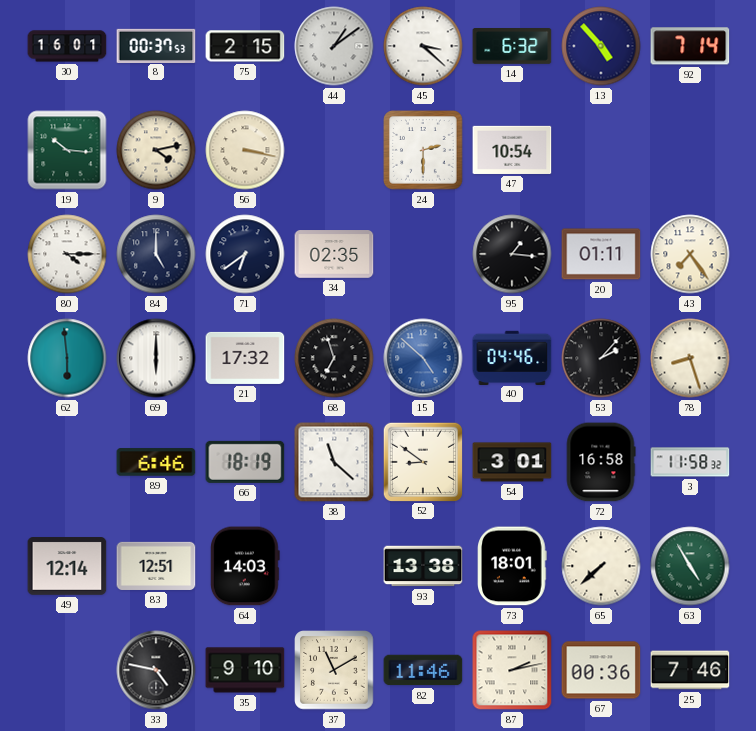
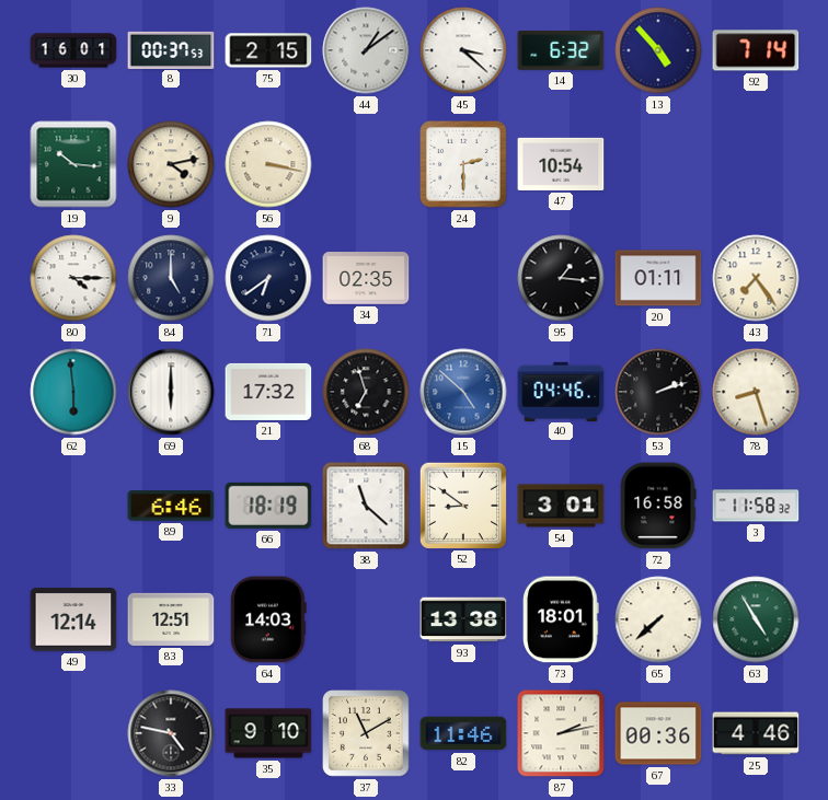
53: 2:07 -> 2:12 (658, 392)
25: 7:46 -> 4:46 (756, 733)
